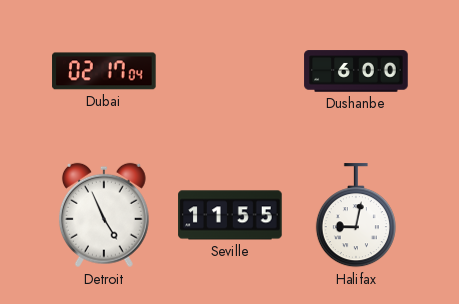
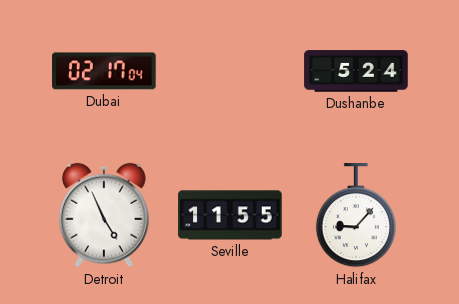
Dushanbe: 6:00 -> 5:24 (356, 71)
Halifax: 9:02 -> 9:07 (356, 216)
